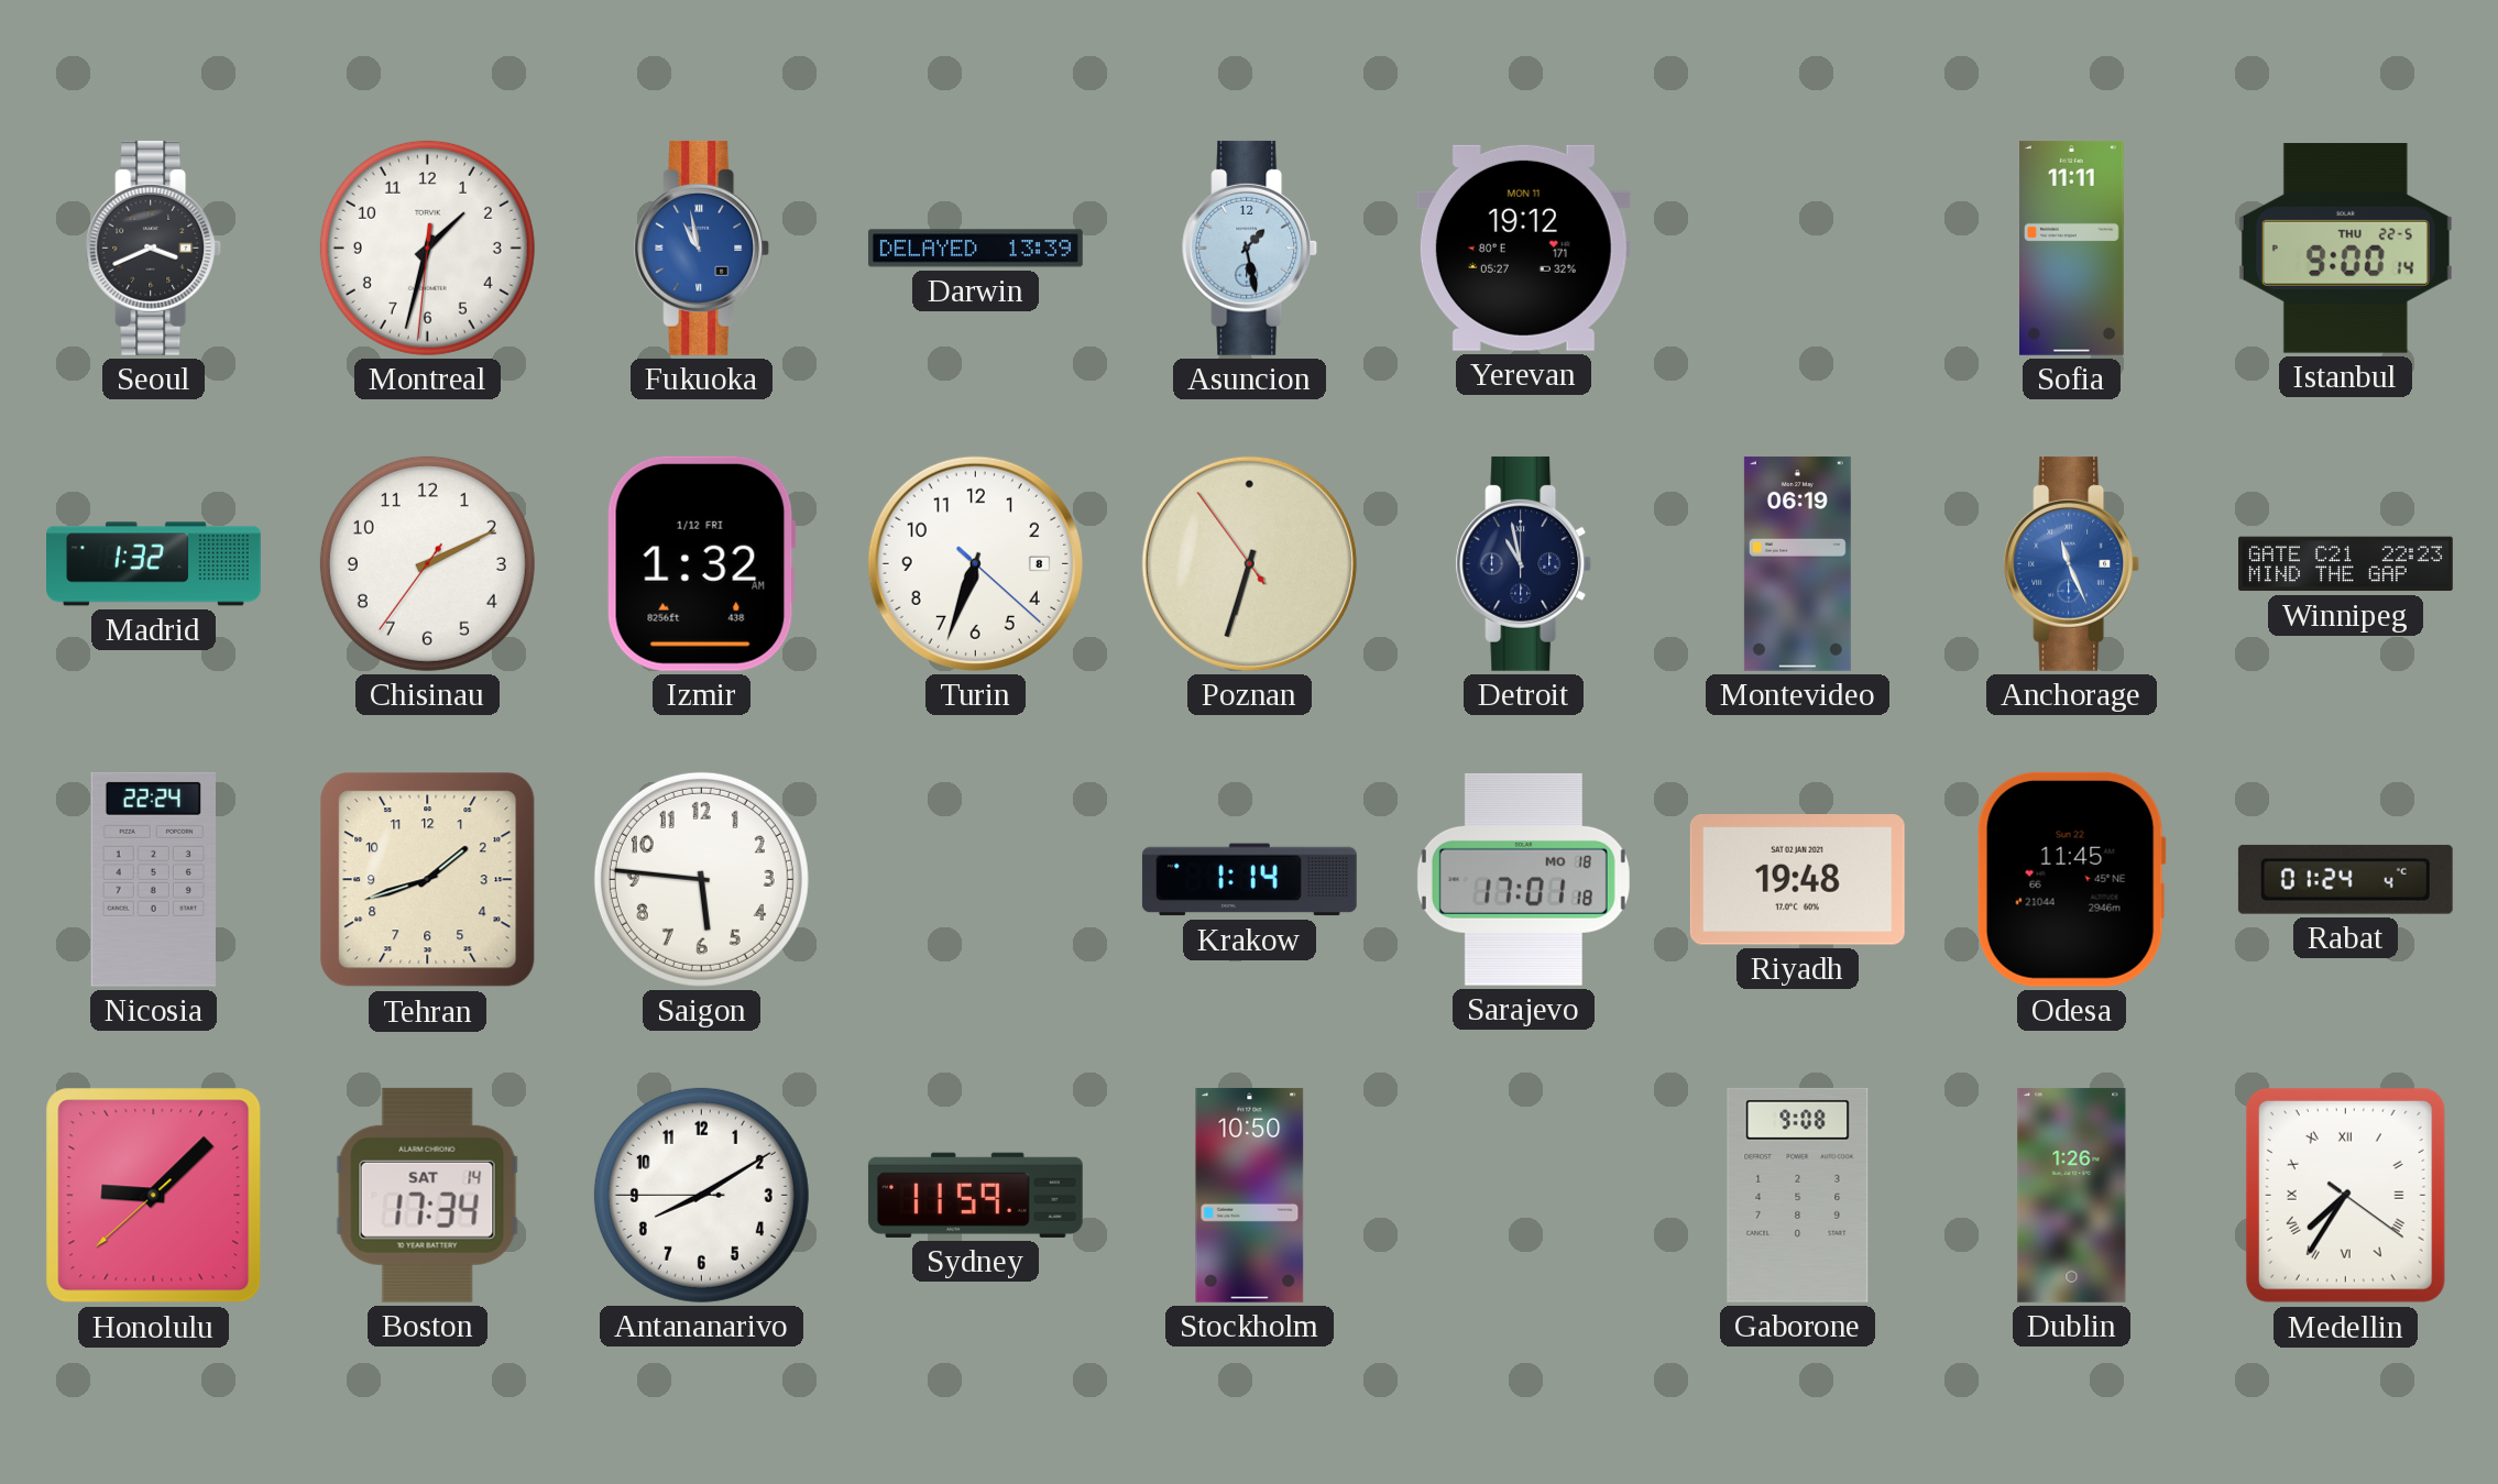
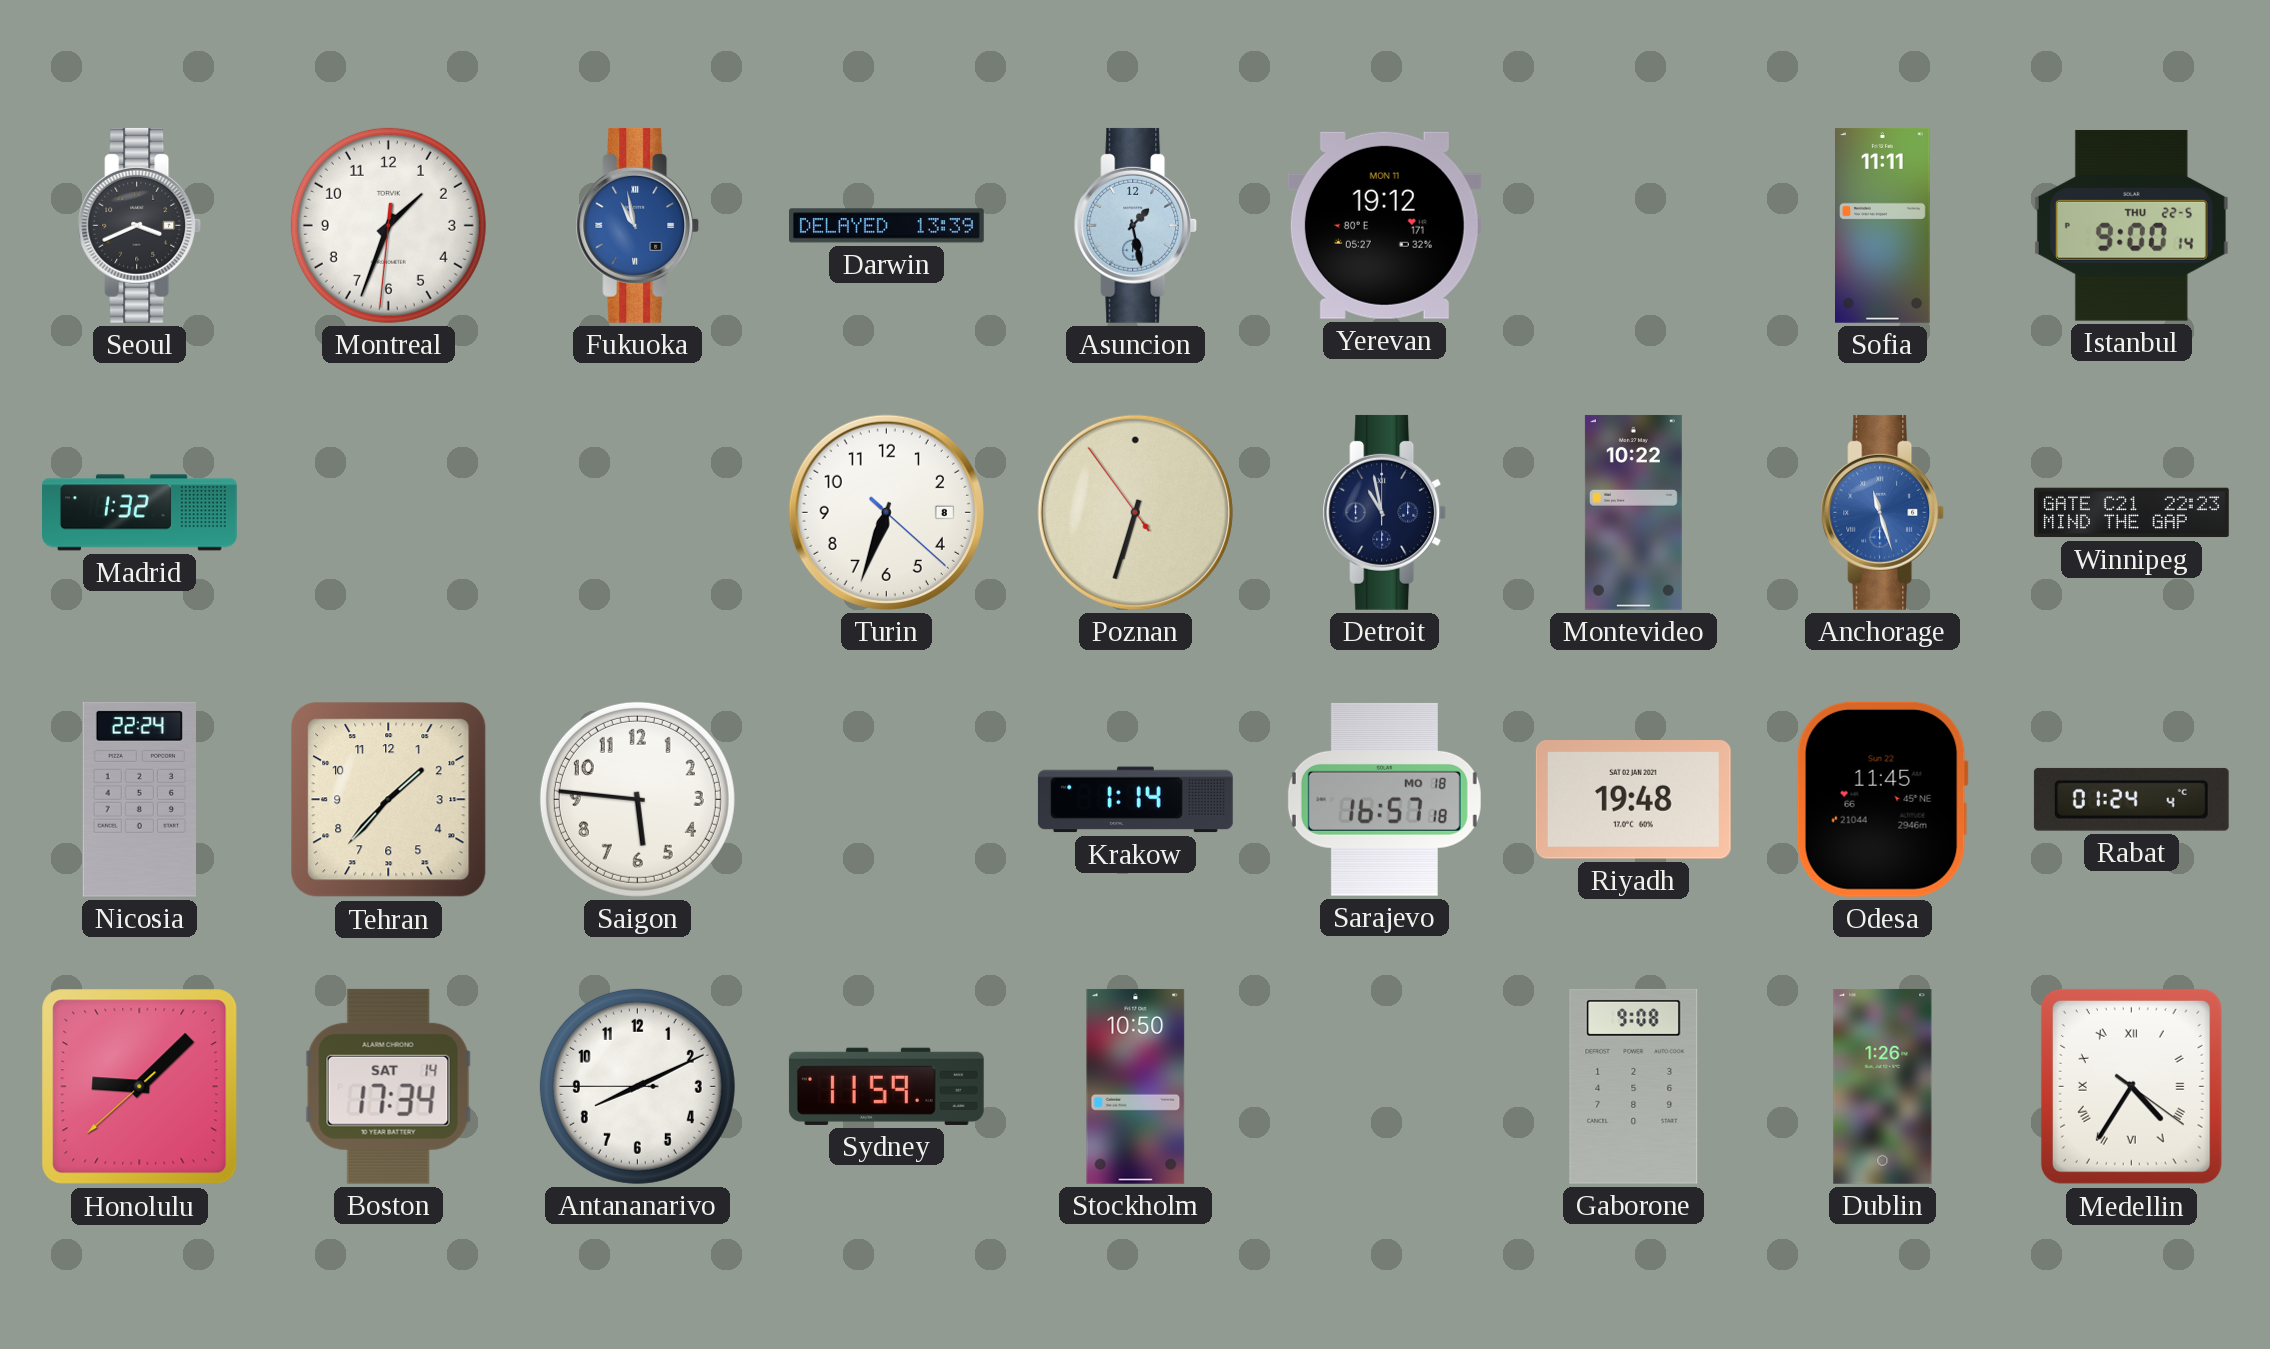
Montreal: 1:32 -> 1:33 (388, 225)
Chisinau: 2:10 -> none (427, 563)
Izmir: 1:32 -> none (701, 563)
Montevideo: 06:19 -> 10:22 (1633, 512)
Anchorage: 11:26 -> 11:27 (1883, 512)
Tehran: 1:42 -> 1:37 (389, 800)
Sarajevo: 17:01 -> 16:57 (1384, 799)
Antananarivo: 8:09 -> 8:10 (637, 1086)
Medellin: 7:35 -> 4:35 (2131, 1086)
